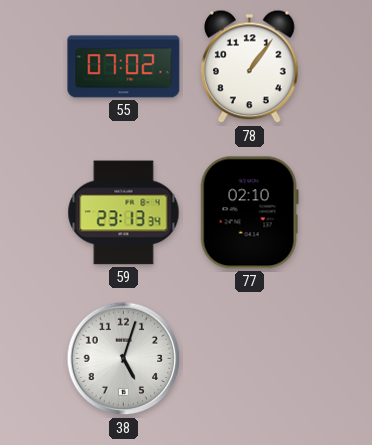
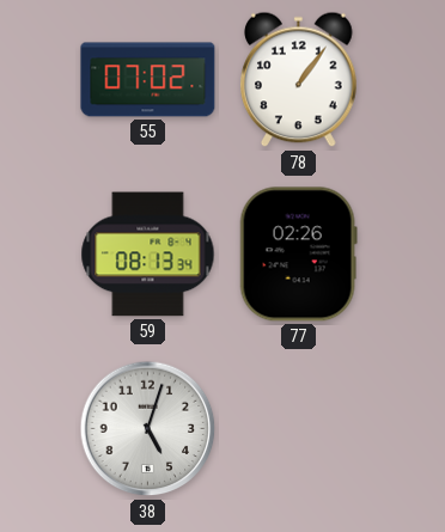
59: 23:13 -> 08:13 (148, 255)
77: 02:10 -> 02:26 (298, 255)
